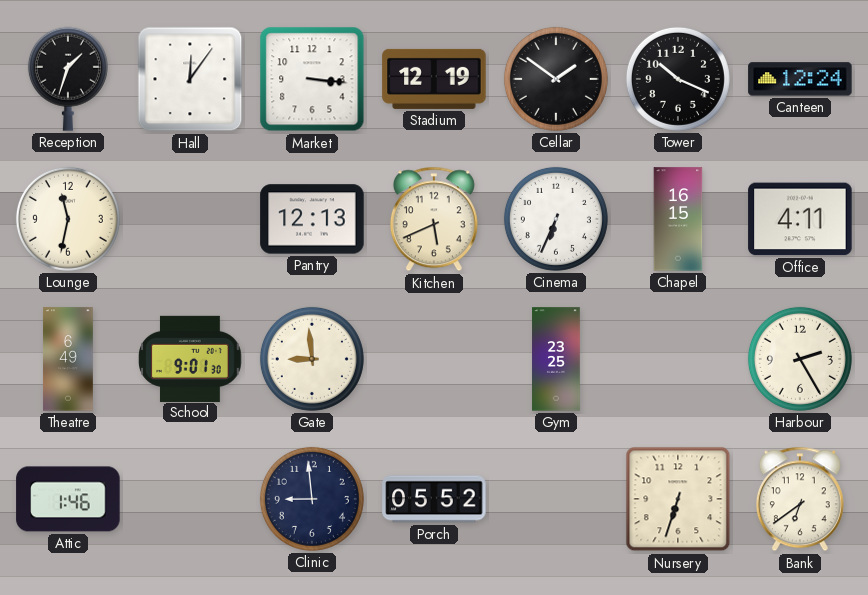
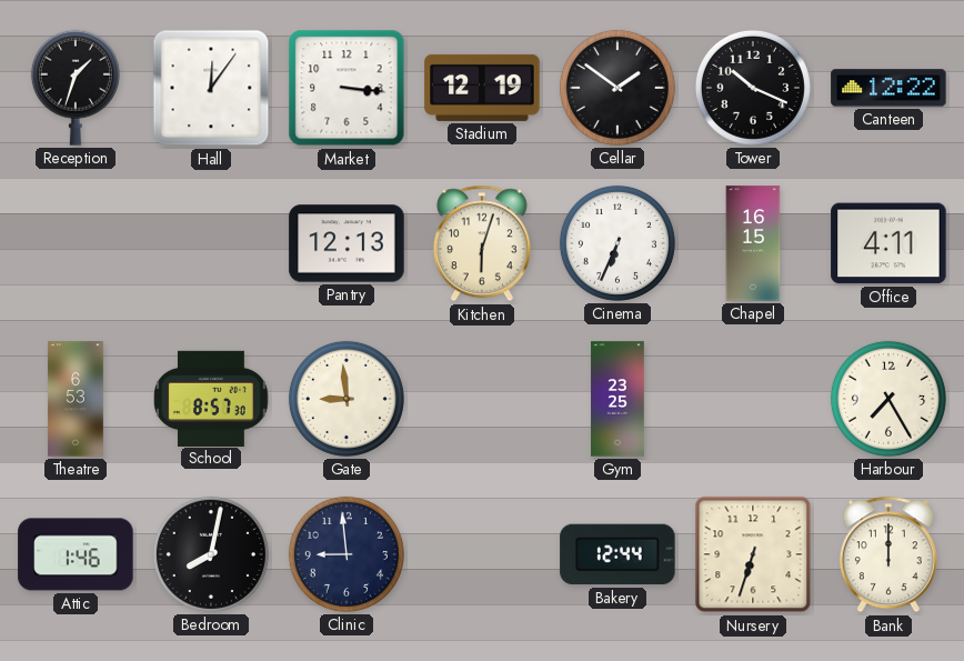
Canteen: 12:24 -> 12:22 (888, 88)
Lounge: 11:32 -> none (68, 219)
Kitchen: 5:41 -> 6:03 (482, 243)
Theatre: 6:49 -> 6:53 (77, 399)
School: 9:01 -> 8:57 (211, 398)
Harbour: 2:25 -> 7:25 (888, 399)
Bedroom: none -> 8:02 (211, 554)
Porch: 05:52 -> none (434, 499)
Bakery: none -> 12:44 (617, 554)
Bank: 6:39 -> 12:00 (888, 554)
